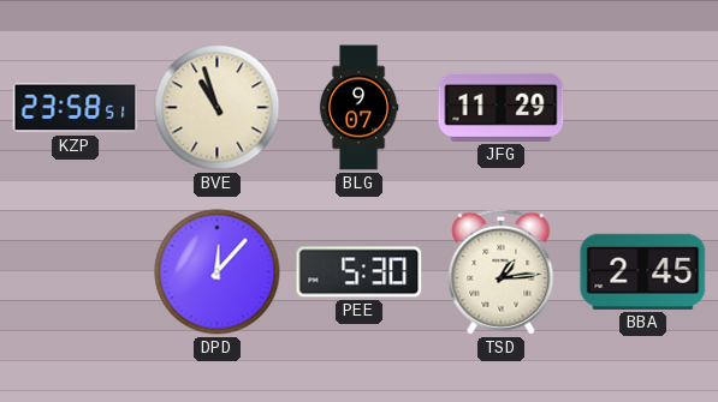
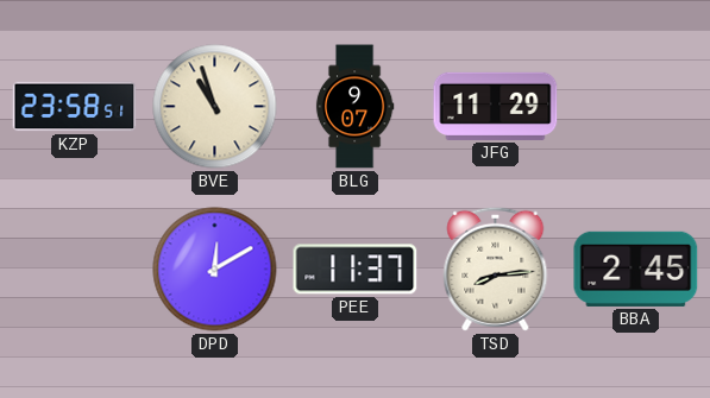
DPD: 12:07 -> 12:10 (215, 270)
PEE: 5:30 -> 11:37 (356, 270)
TSD: 1:14 -> 8:14 (496, 269)
